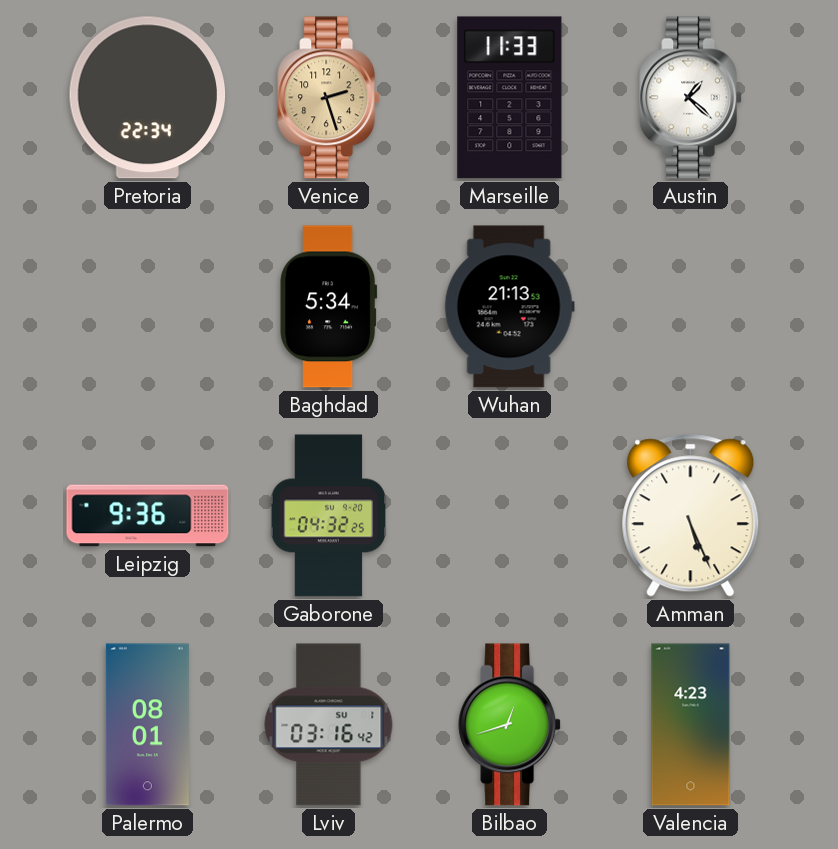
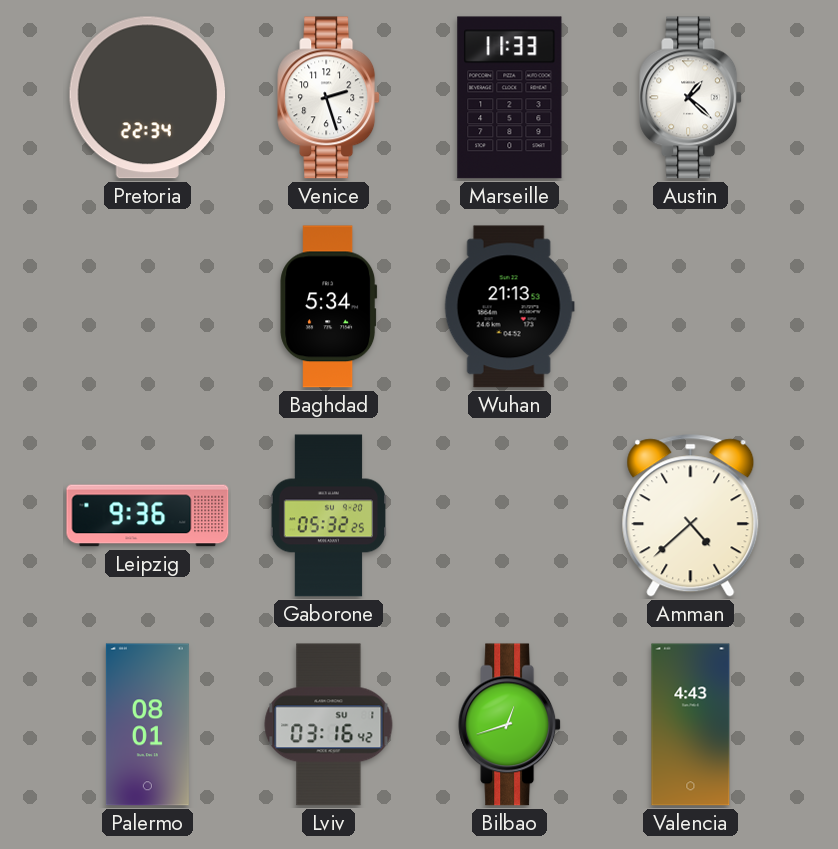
Venice dial: champagne -> white (329, 98)
Gaborone: 04:32 -> 05:32 (329, 516)
Amman: 5:26 -> 4:38 (691, 516)
Valencia: 4:23 -> 4:43 (691, 725)
